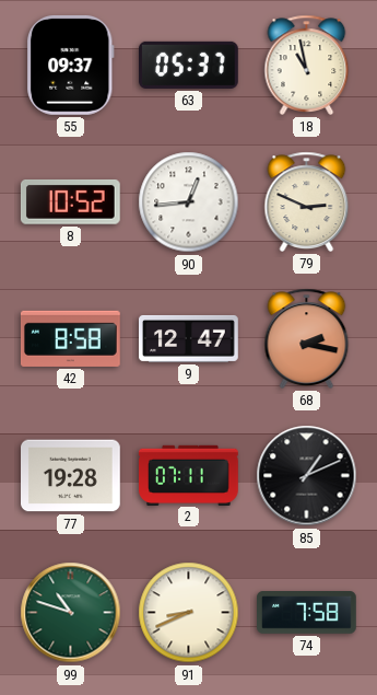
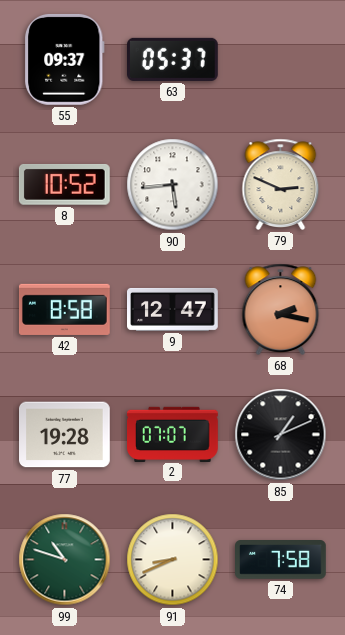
18: 10:58 -> none (307, 65)
90: 12:44 -> 5:44 (173, 185)
2: 07:11 -> 07:07 (173, 434)
